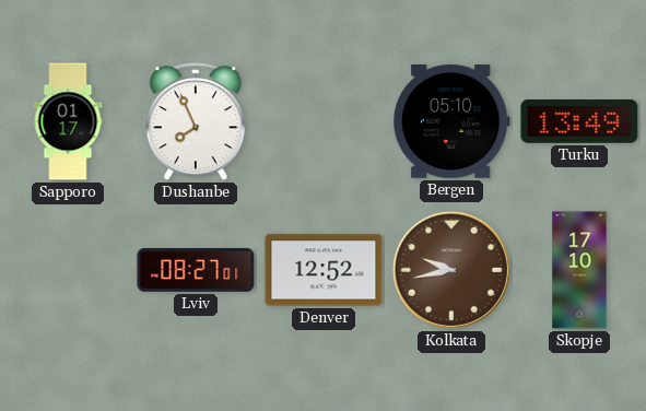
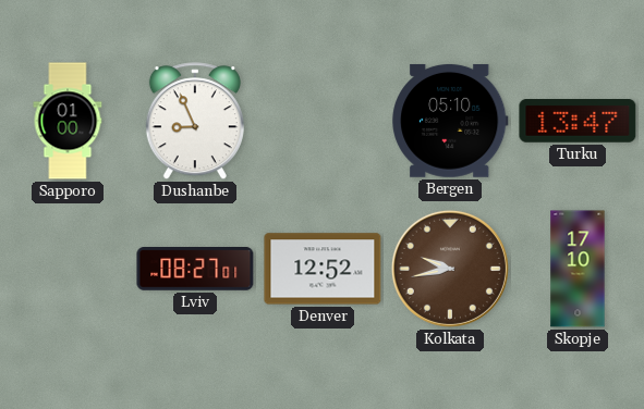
Sapporo: 01:17 -> 01:00 (68, 121)
Dushanbe: 7:56 -> 8:56 (195, 122)
Turku: 13:49 -> 13:47 (578, 122)
